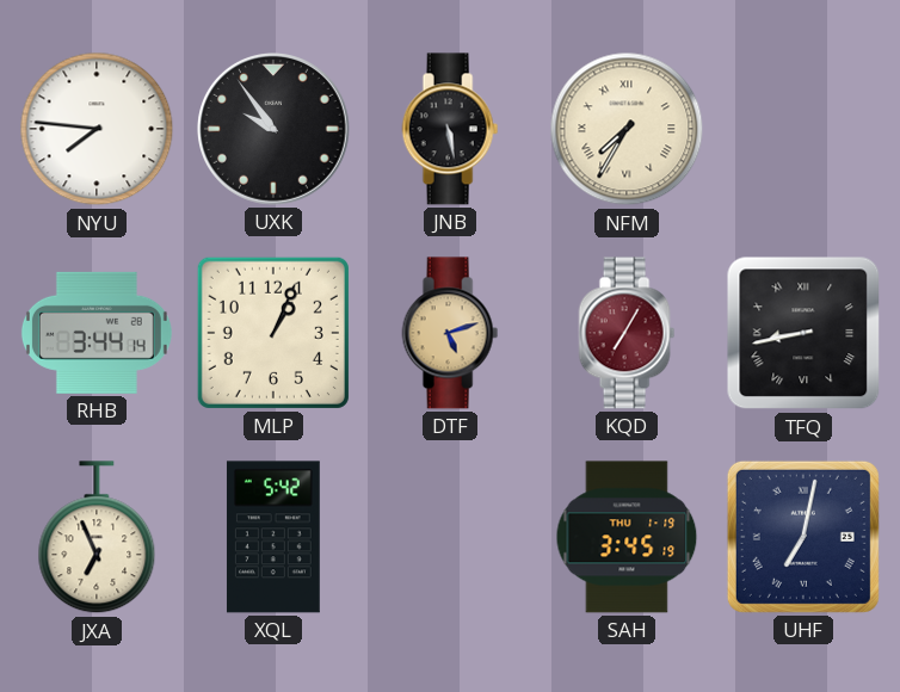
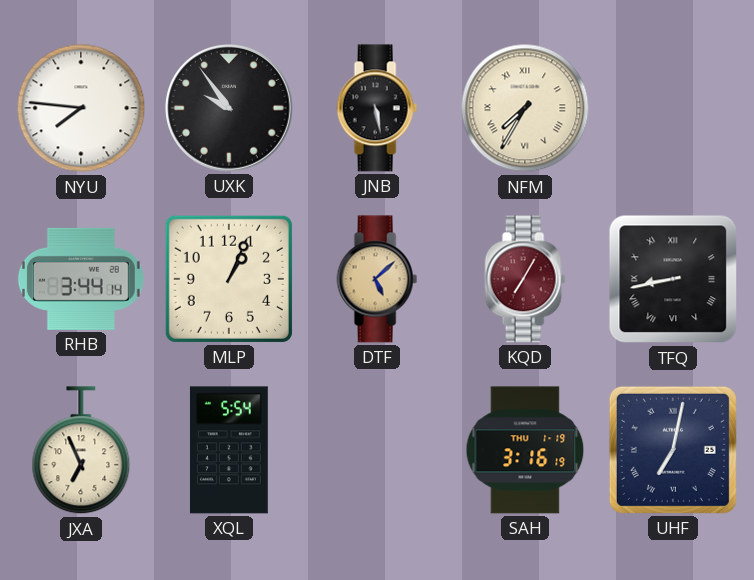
DTF: 5:12 -> 5:08 (377, 279)
XQL: 5:42 -> 5:54 (229, 450)
SAH: 3:45 -> 3:16 (525, 450)
